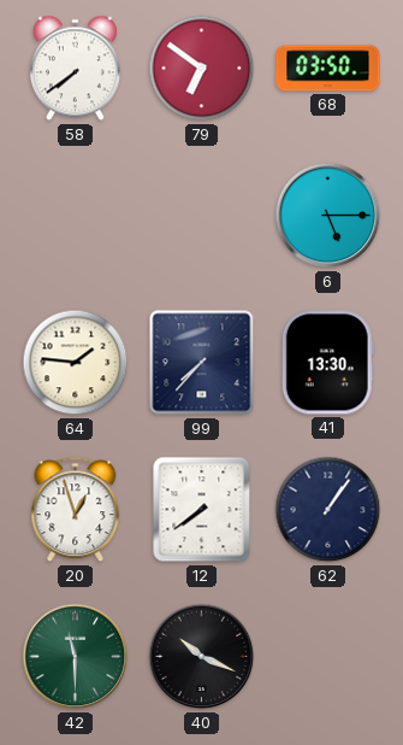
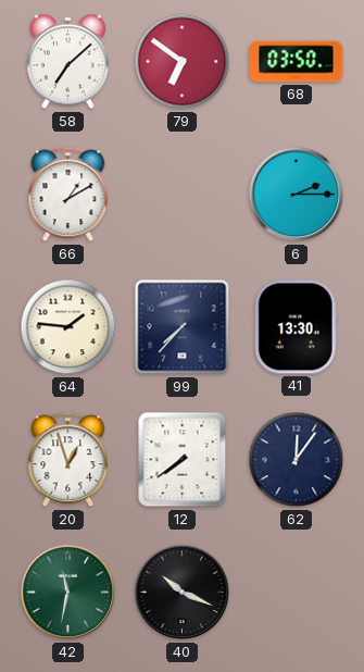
58: 7:39 -> 7:08 (67, 62)
66: none -> 1:10 (68, 195)
6: 5:15 -> 2:15 (297, 195)
62: 1:06 -> 12:06 (297, 460)
42: 11:30 -> 11:32 (68, 593)
